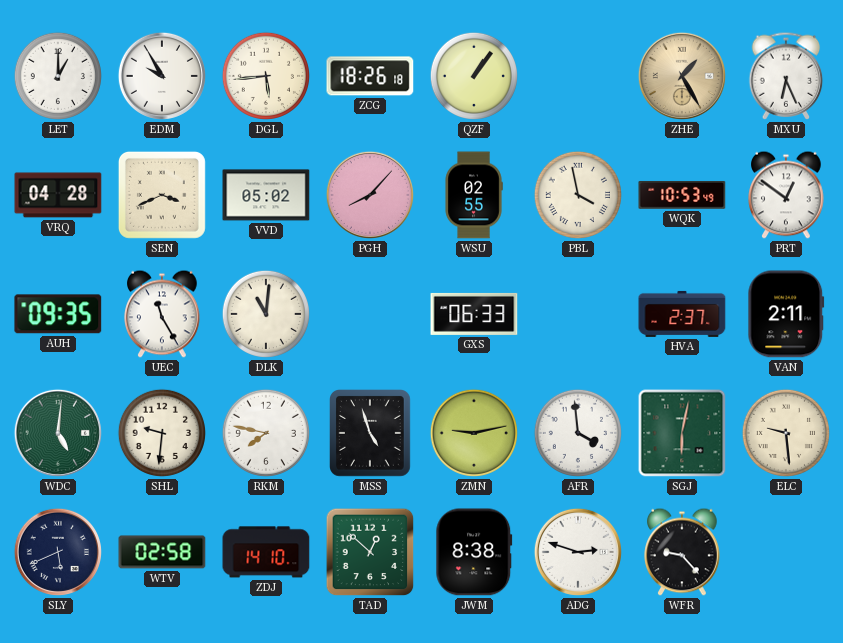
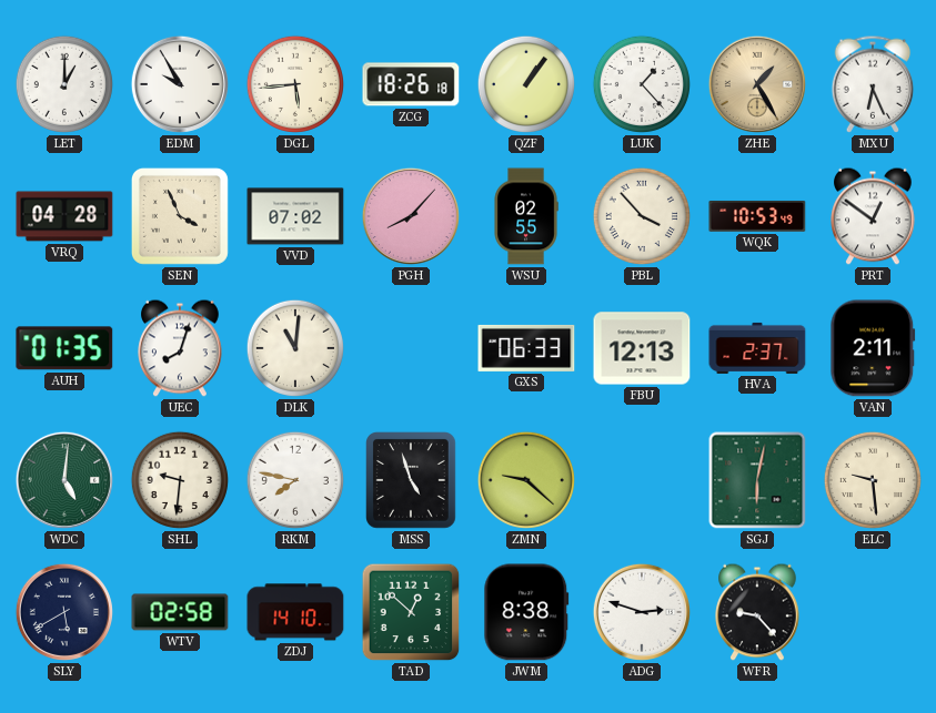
LUK: none -> 1:23 (642, 84)
SEN: 3:41 -> 3:56 (180, 216)
VVD: 05:02 -> 07:02 (295, 216)
PBL: 3:58 -> 3:53 (642, 216)
AUH: 09:35 -> 01:35 (64, 348)
UEC: 11:25 -> 8:03 (180, 348)
FBU: none -> 12:13 (642, 348)
ZMN: 9:13 -> 9:22 (526, 480)
AFR: 3:59 -> none (578, 433)
SLY: 5:41 -> 5:40 (64, 612)
